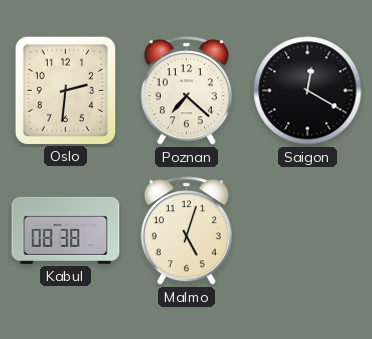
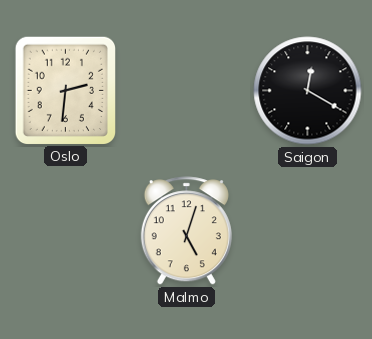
Poznan: 7:22 -> none (186, 91)
Kabul: 08:38 -> none (66, 230)
